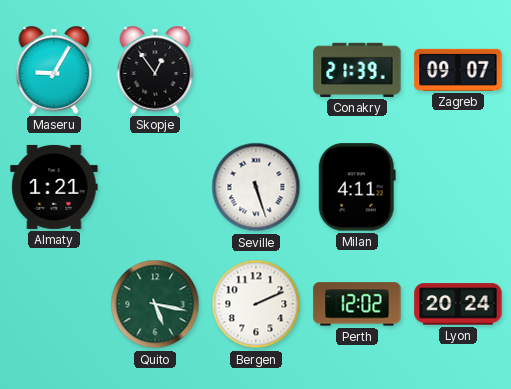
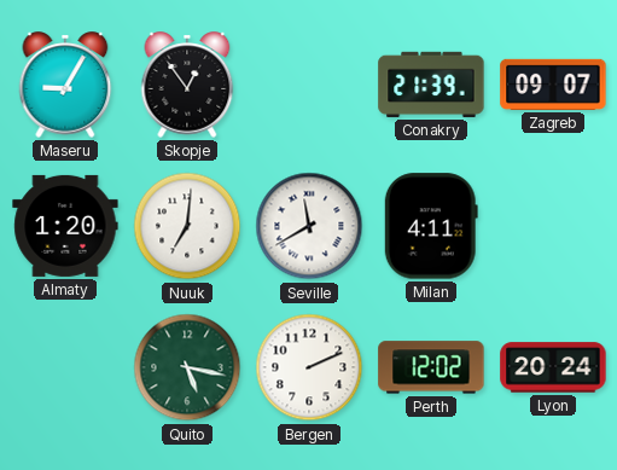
Almaty: 1:21 -> 1:20 (65, 226)
Nuuk: none -> 7:01 (187, 226)
Seville: 5:27 -> 11:40 (309, 226)
